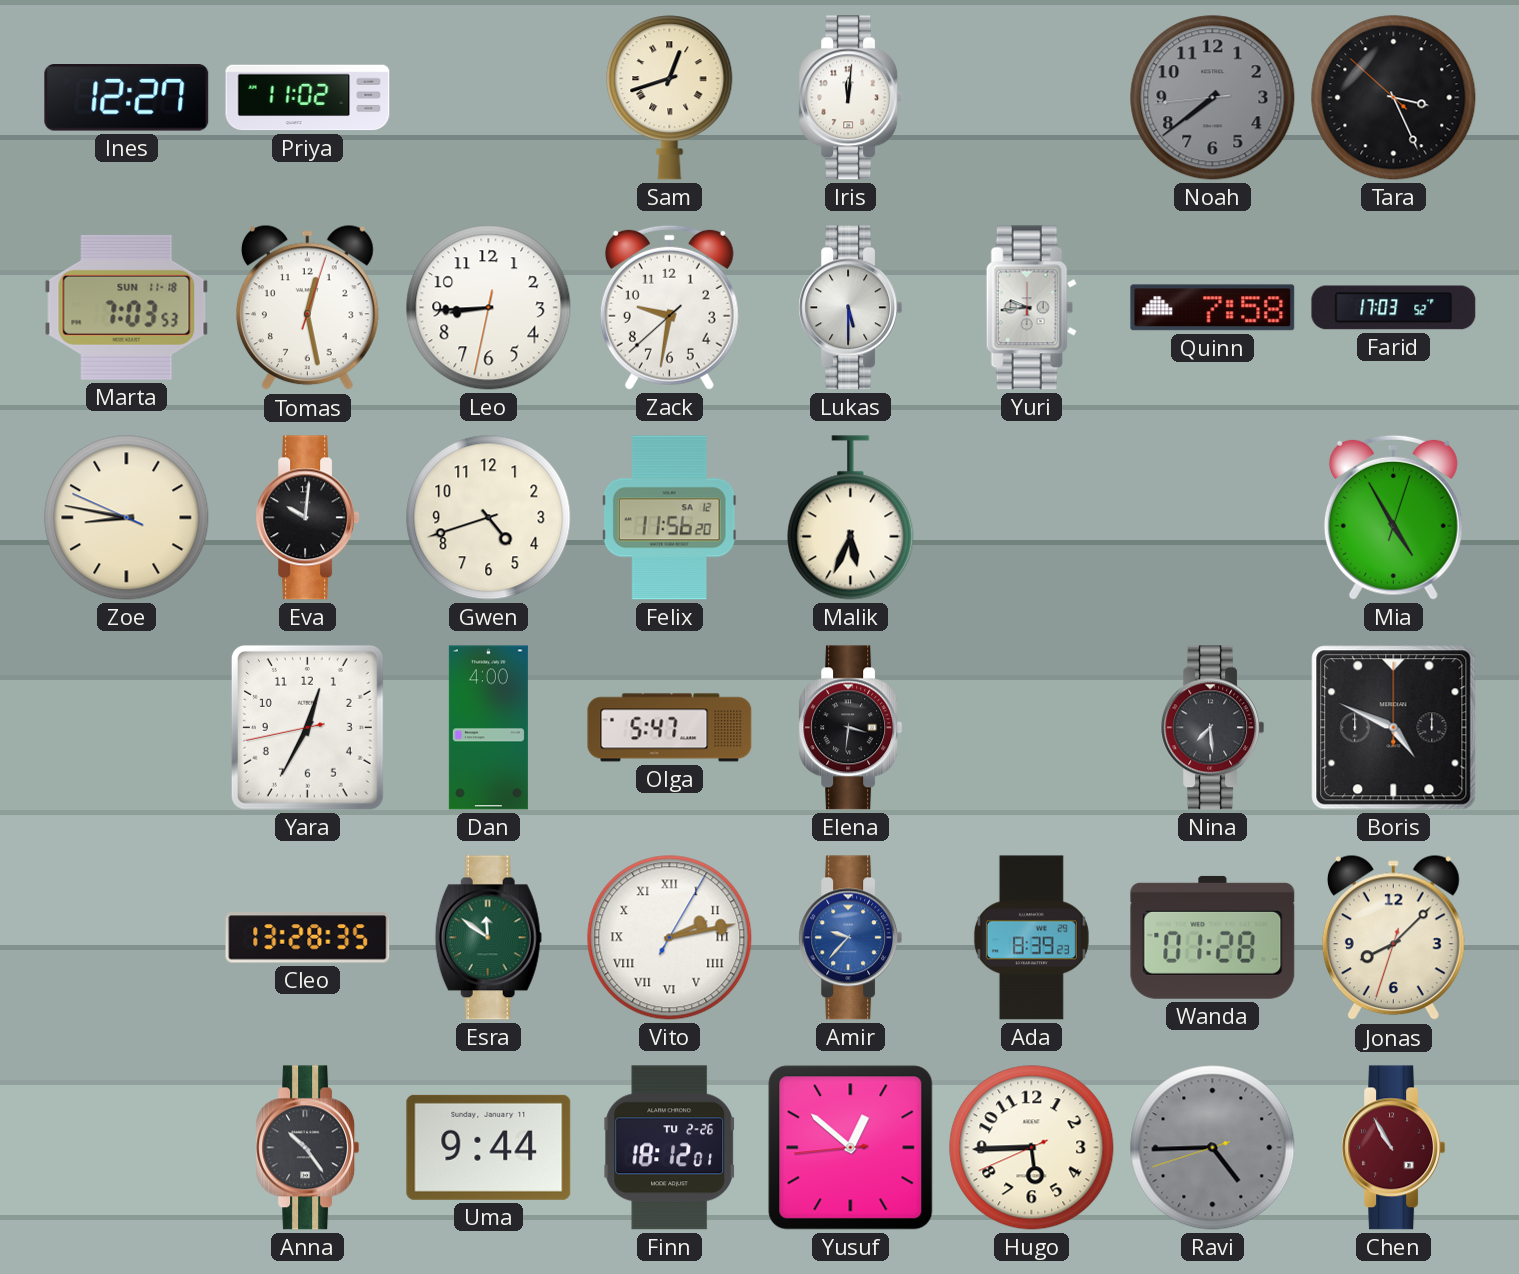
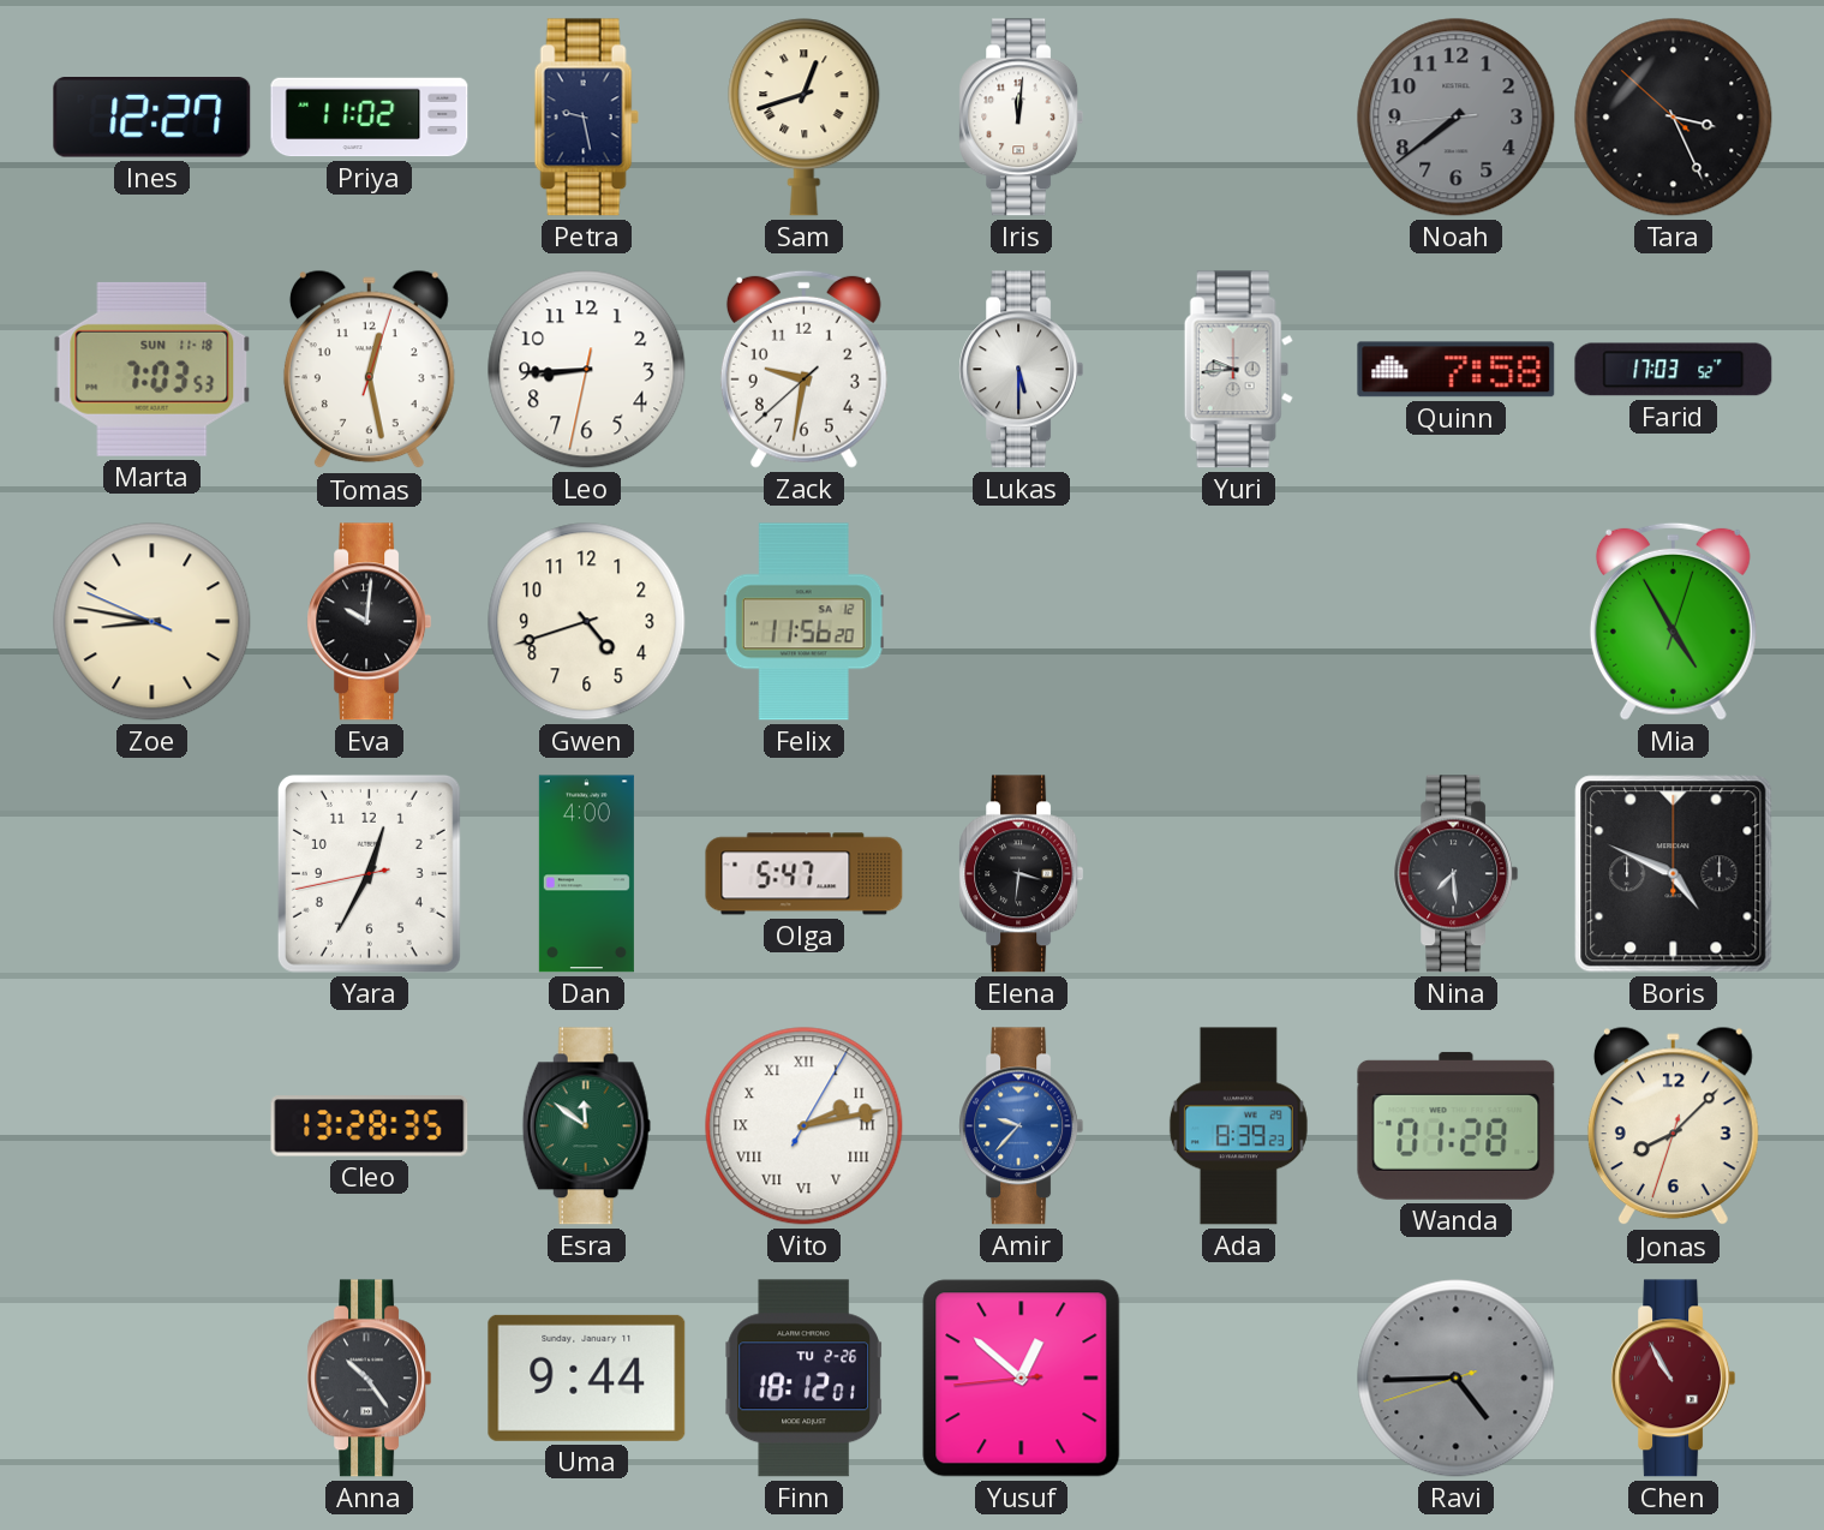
Petra: none -> 9:28 (586, 118)
Malik: 5:34 -> none (851, 518)
Hugo: 5:44 -> none (1032, 1148)
